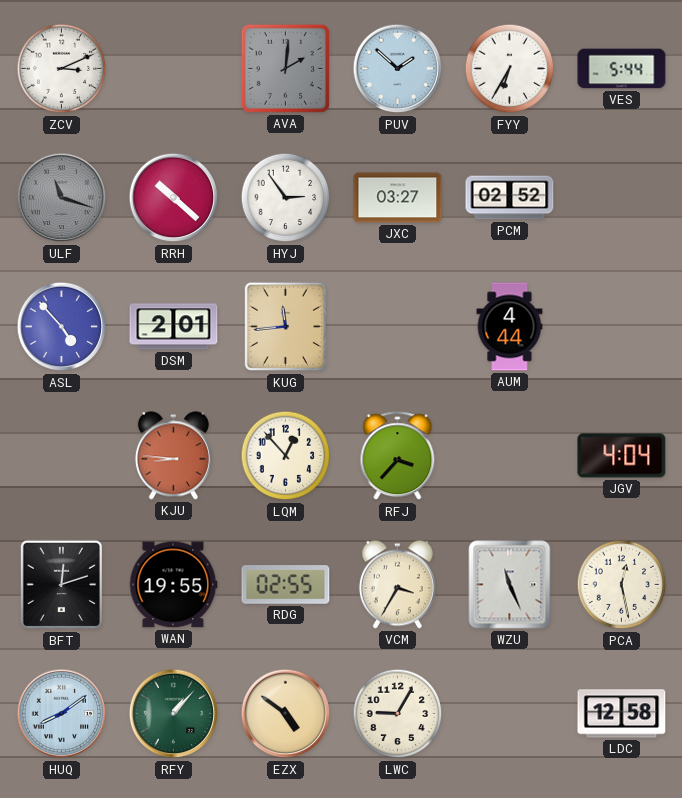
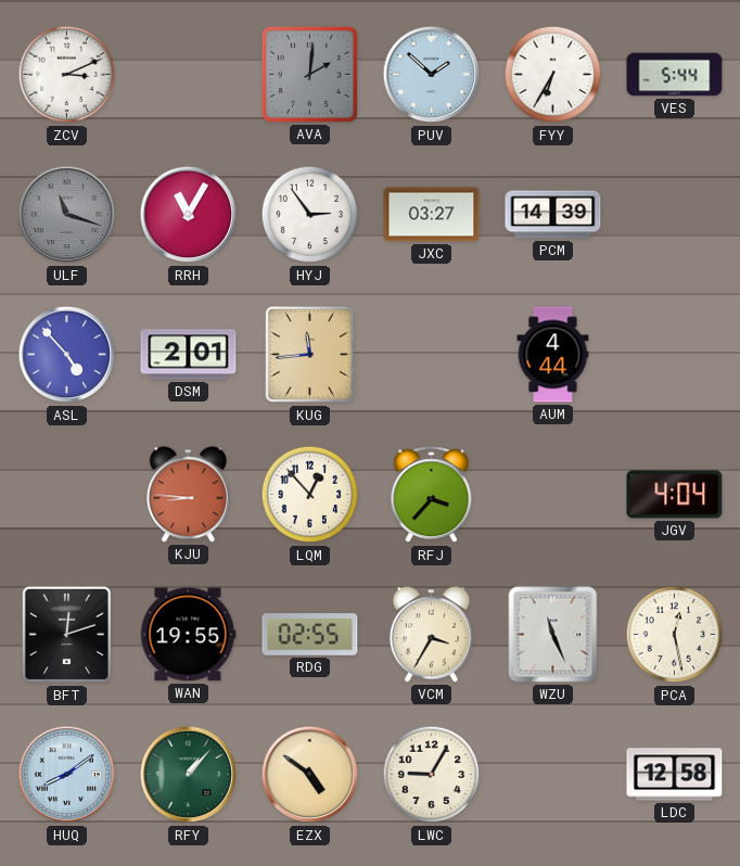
RRH: 10:22 -> 11:05 (189, 215)
PCM: 02:52 -> 14:39 (553, 215)
